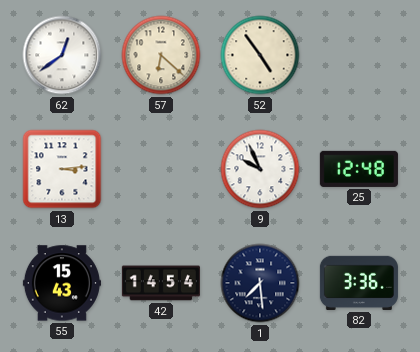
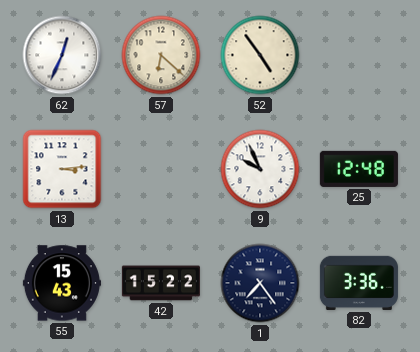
62: 12:39 -> 12:34 (62, 55)
42: 14:54 -> 15:22 (161, 283)
1: 7:29 -> 7:24 (260, 283)
